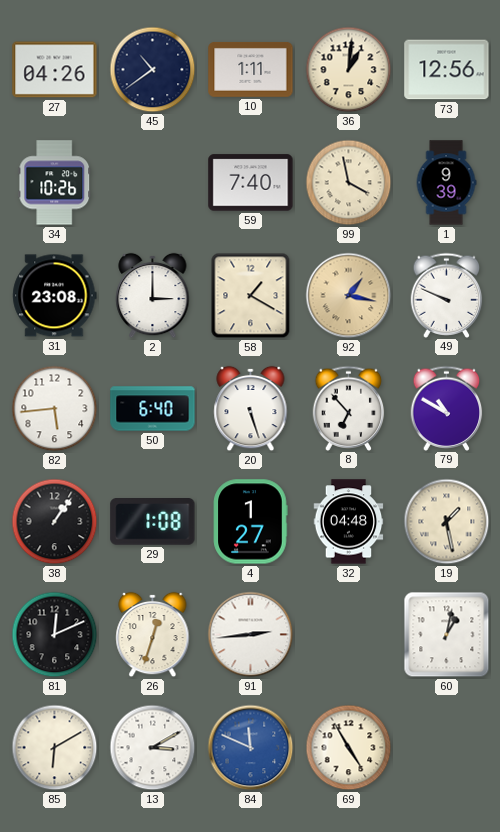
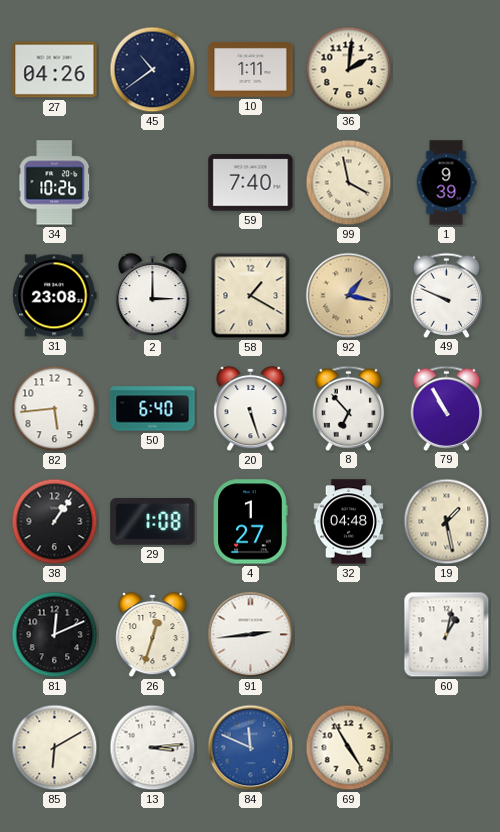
36: 1:01 -> 2:01 (349, 70)
73: 12:56 -> none (447, 70)
79: 10:50 -> 10:55 (447, 408)
13: 3:10 -> 3:14 (153, 748)
